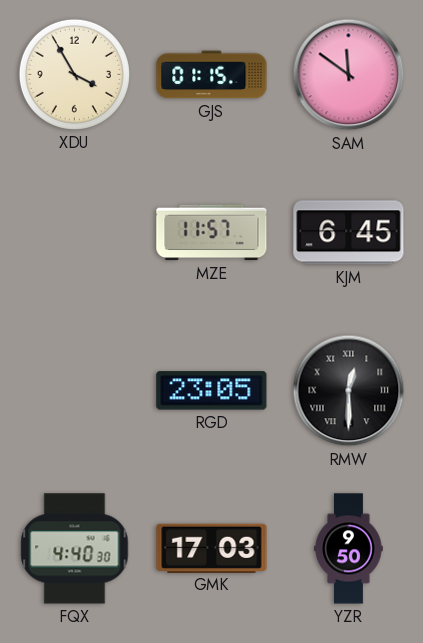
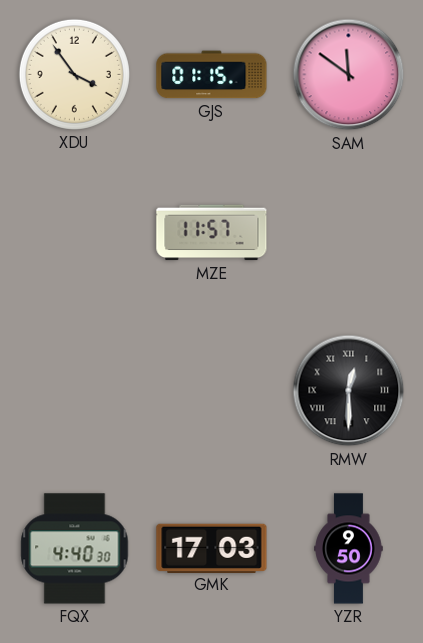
XDU: 3:55 -> 3:54 (74, 74)
KJM: 6:45 -> none (349, 233)
RGD: 23:05 -> none (212, 391)
